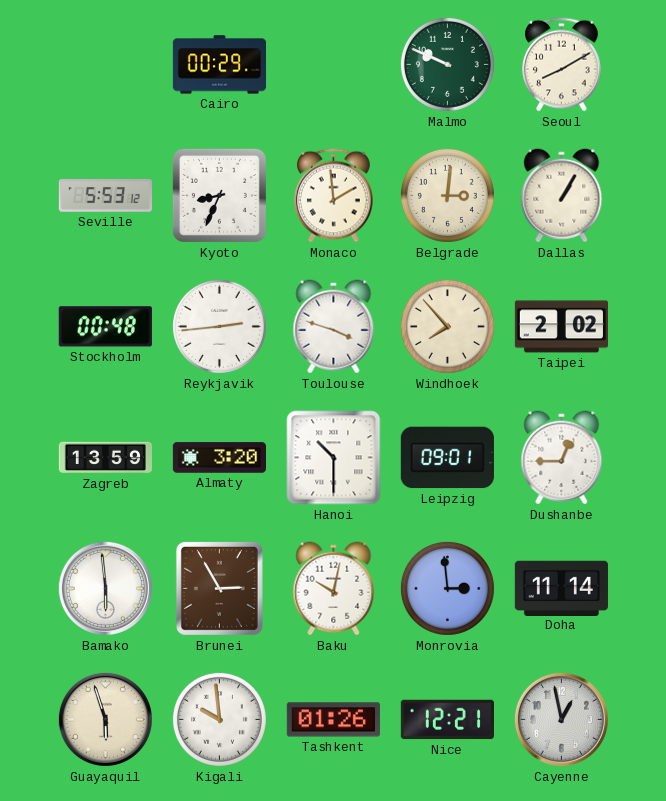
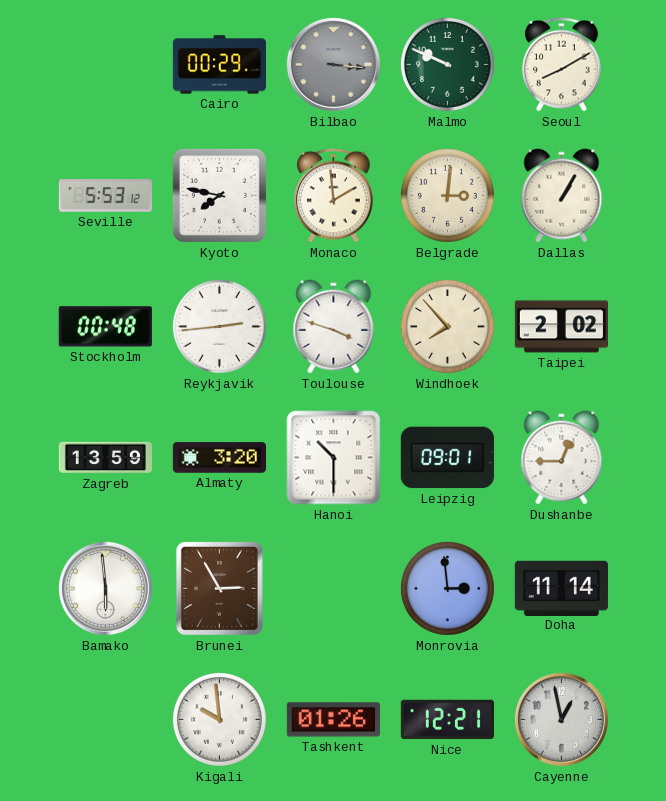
Bilbao: none -> 3:16 (333, 64)
Kyoto: 8:34 -> 7:47 (219, 195)
Baku: 10:02 -> none (334, 589)
Guayaquil: 5:57 -> none (105, 719)
